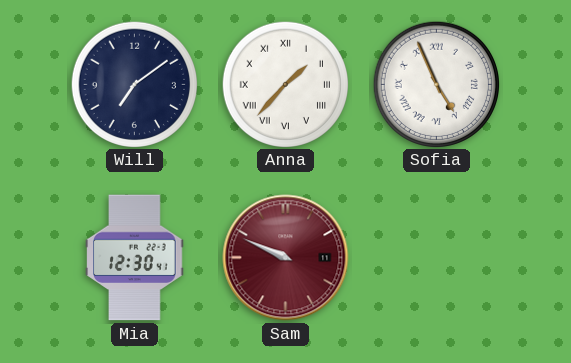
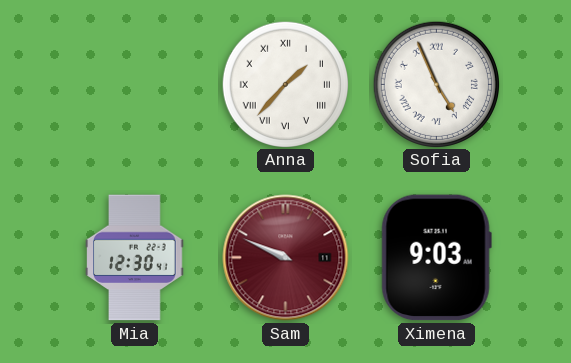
Will: 7:09 -> none (134, 84)
Ximena: none -> 9:03 (436, 258)
